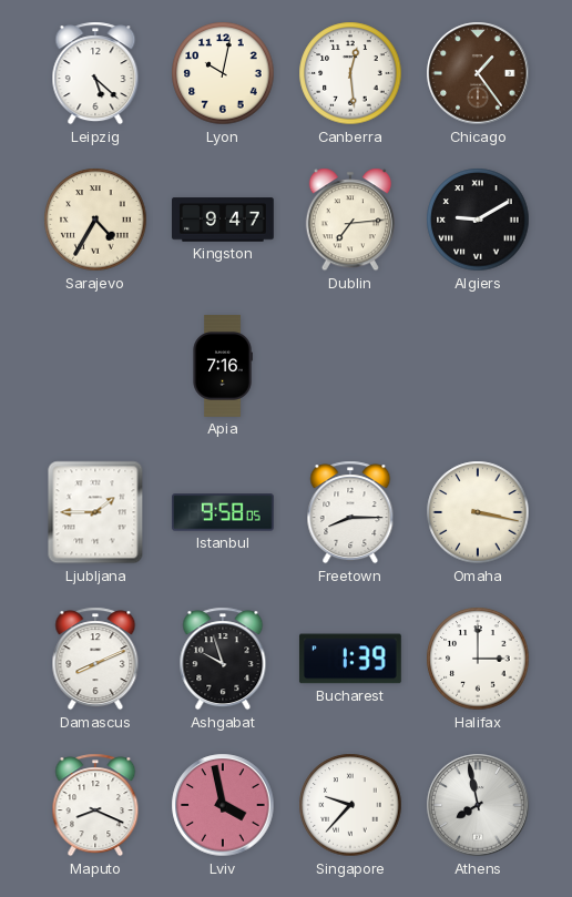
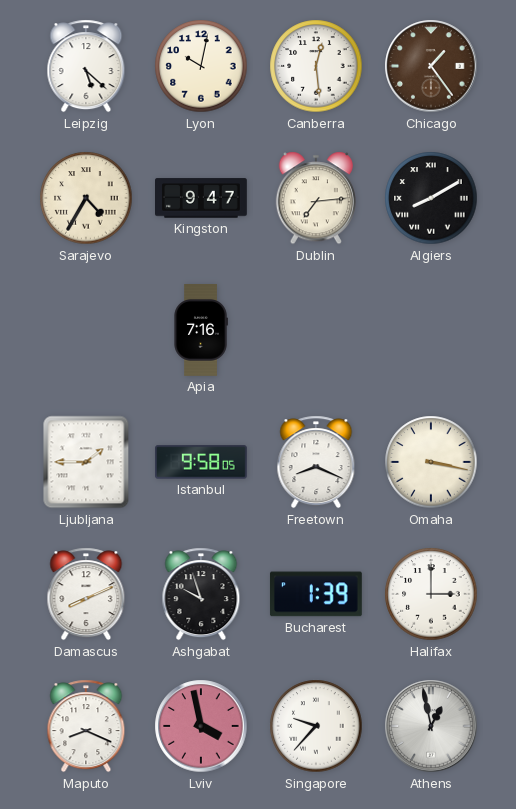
Algiers: 9:10 -> 8:10 (431, 198)
Freetown: 8:15 -> 8:19 (316, 462)
Athens: 7:58 -> 12:58 (431, 726)
